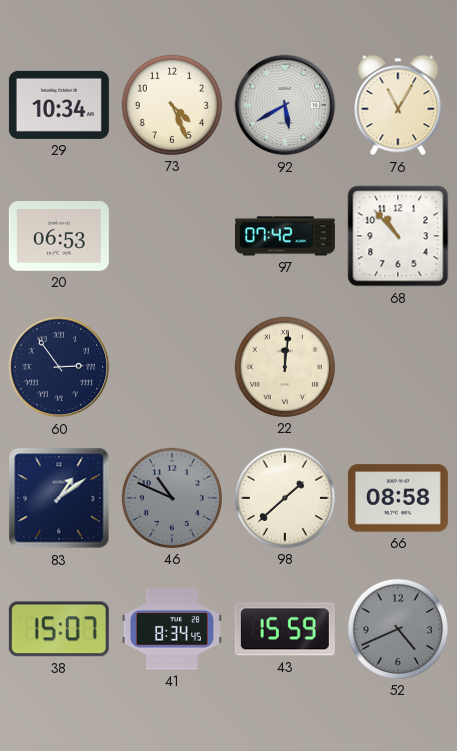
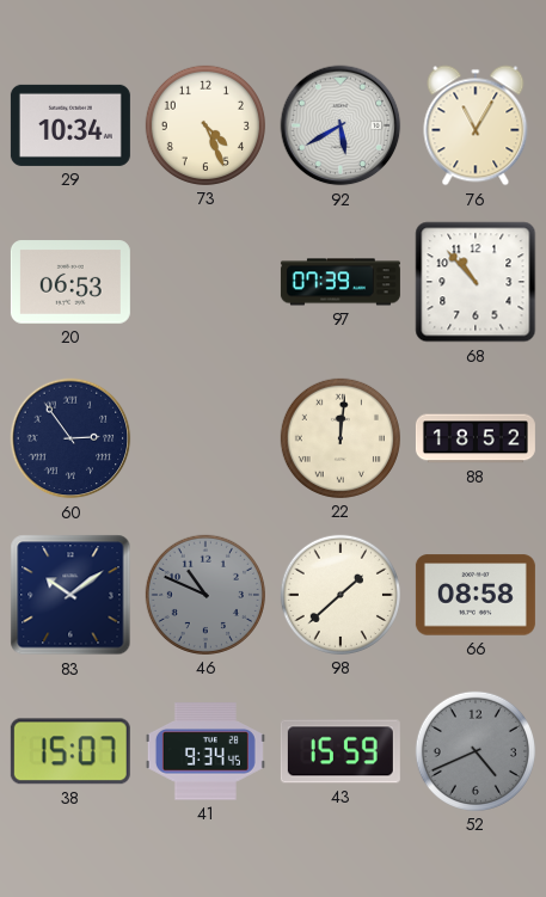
97: 07:42 -> 07:39 (341, 282)
88: none -> 18:52 (476, 438)
83: 1:09 -> 10:09 (70, 595)
41: 8:34 -> 9:34 (205, 751)
